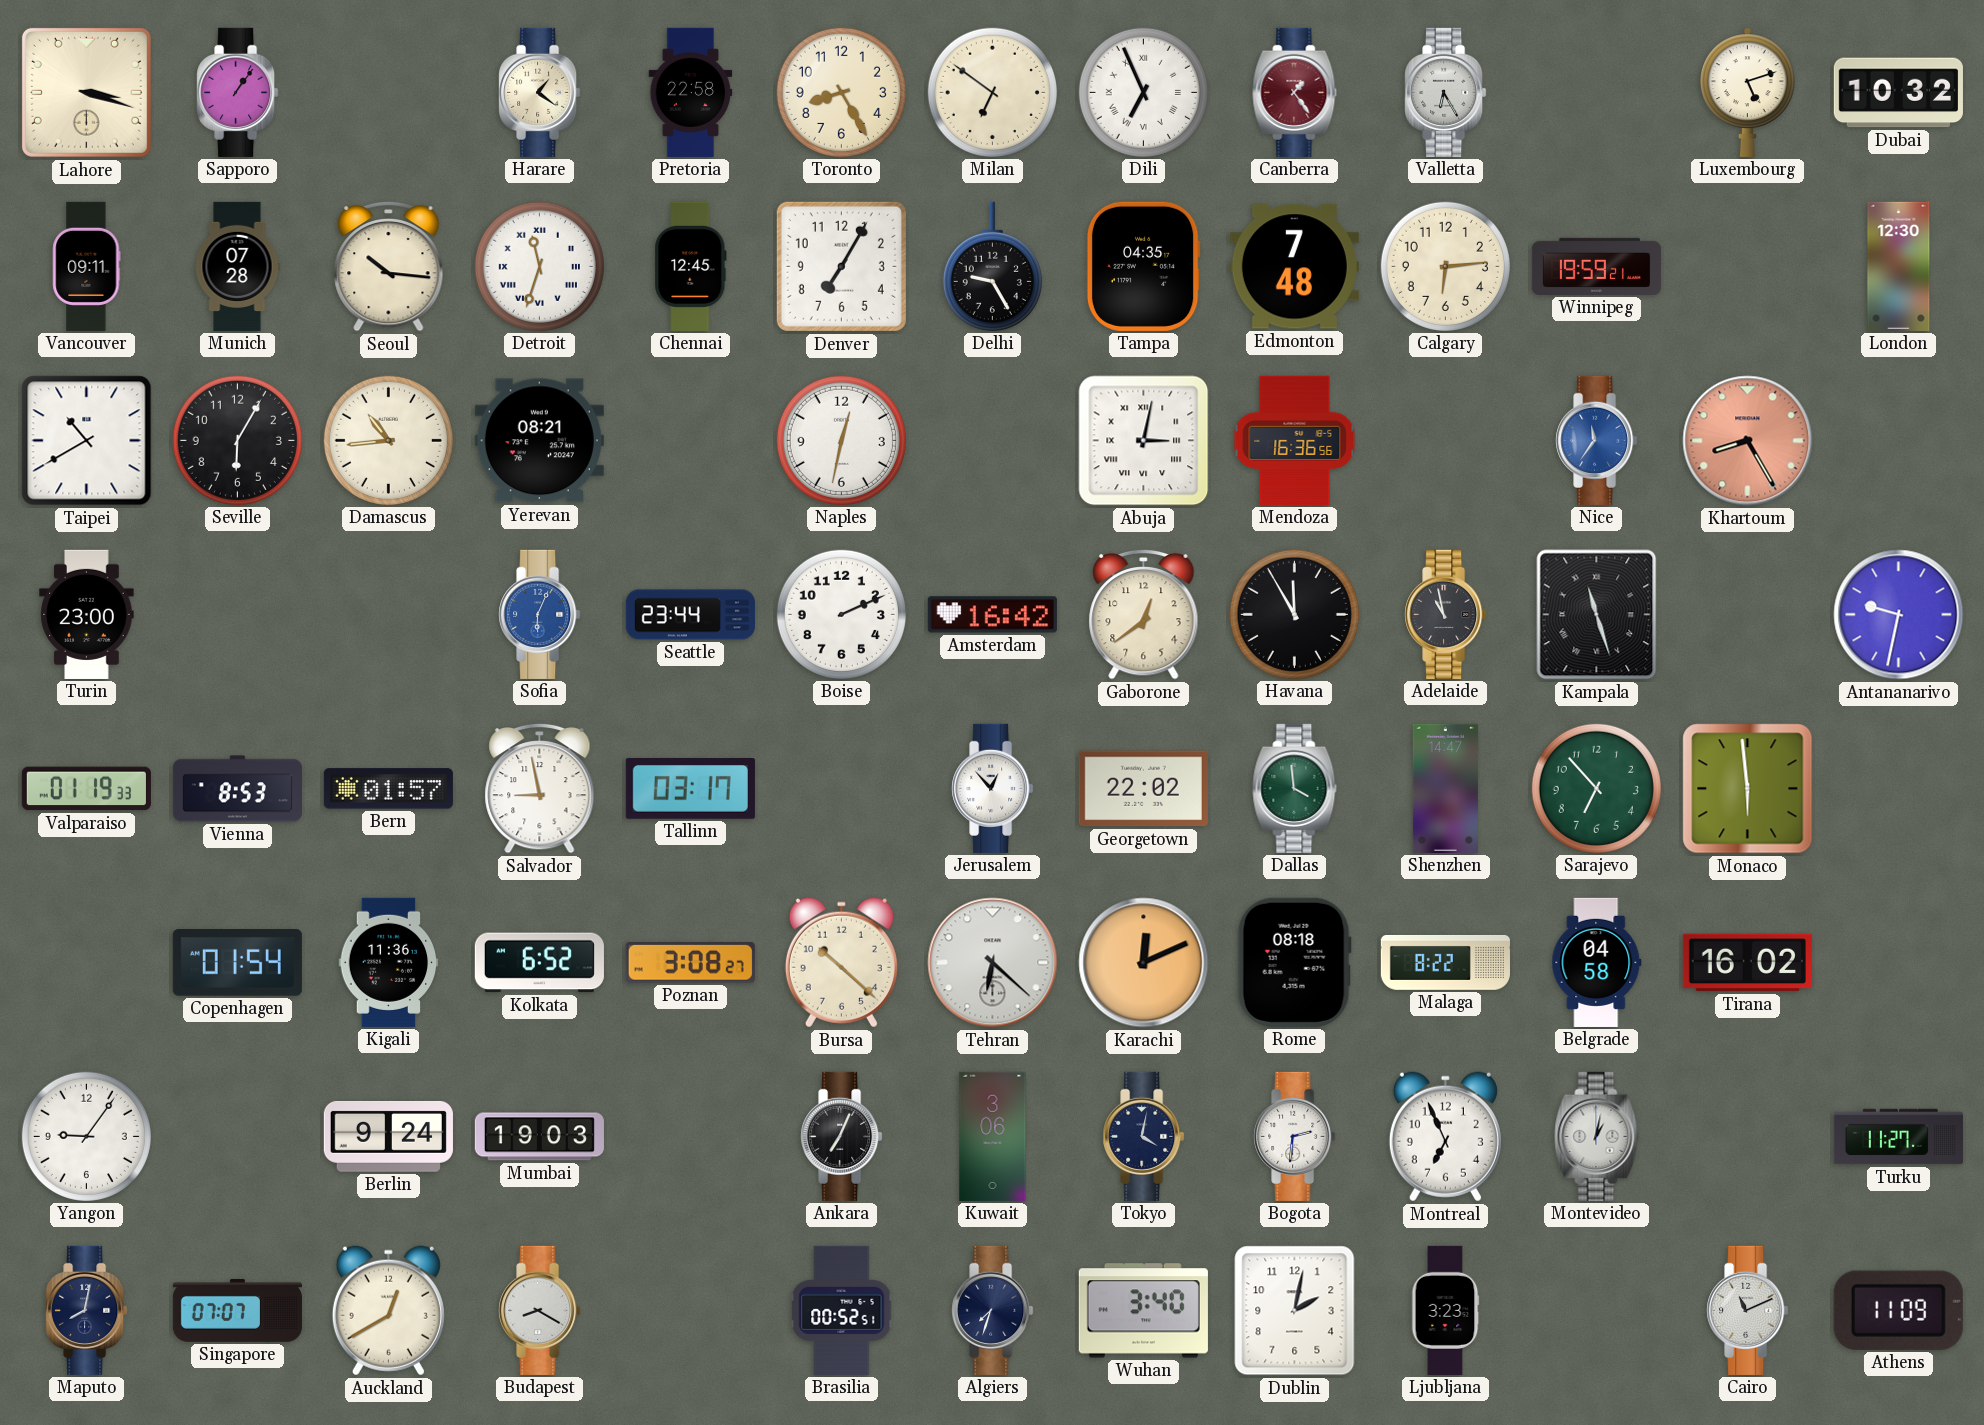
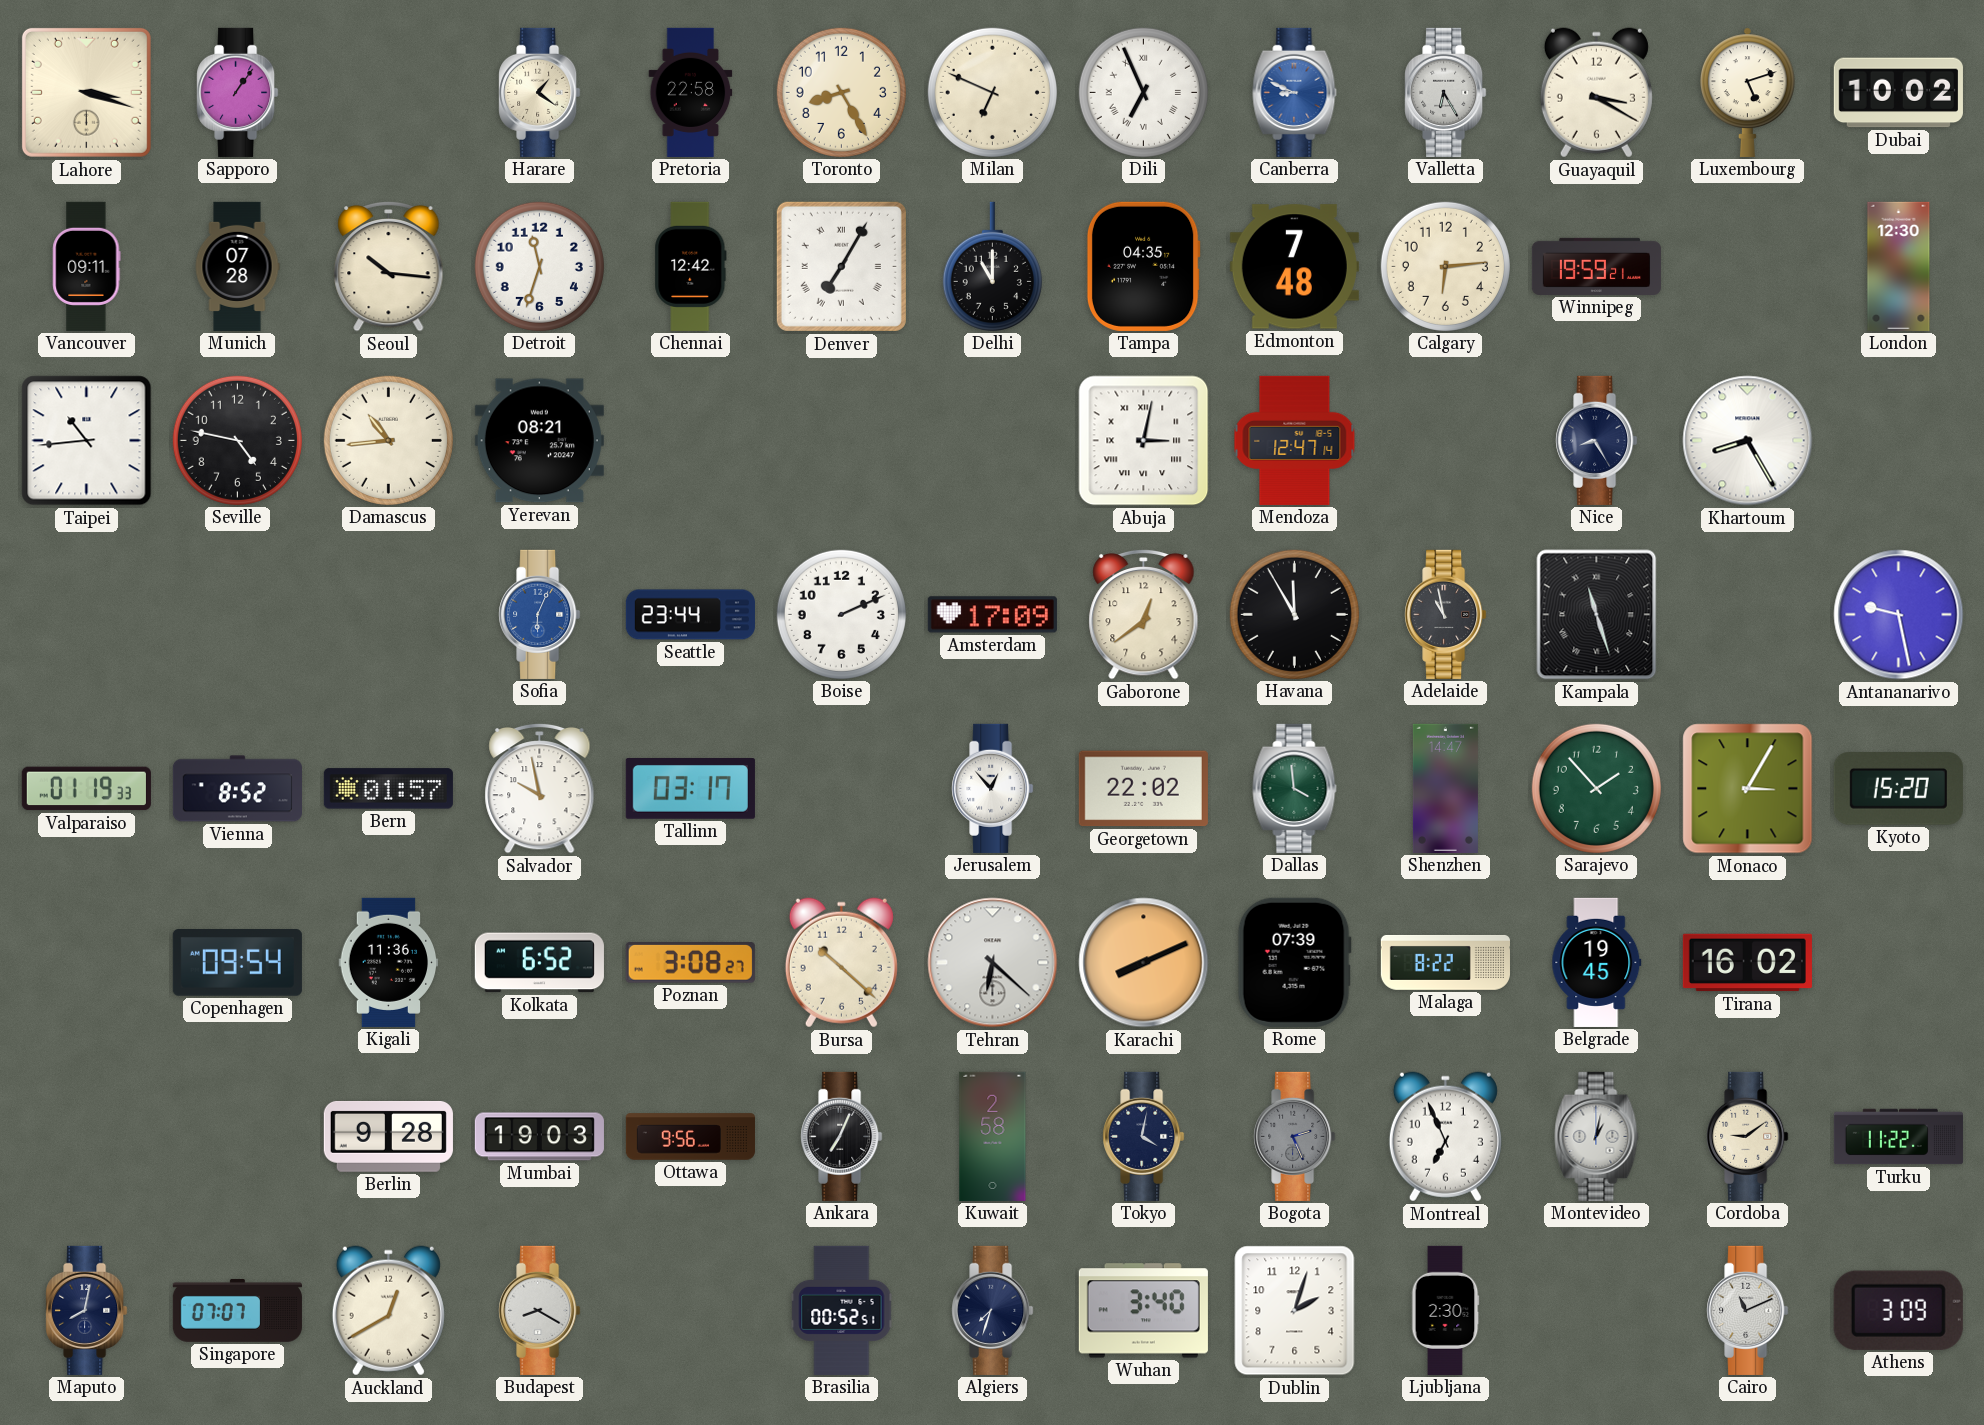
Milan: 6:51 -> 6:49 (992, 92)
Canberra: 1:24 -> 8:49 (1295, 92)
Canberra dial: burgundy -> blue (1295, 92)
Guayaquil: none -> 3:20 (1596, 93)
Dubai: 10:32 -> 10:02 (1898, 93)
Detroit numerals: Roman -> Arabic (539, 266)
Chennai: 12:45 -> 12:42 (691, 266)
Denver numerals: Arabic -> Roman (841, 266)
Delhi: 9:25 -> 11:00 (992, 266)
Taipei: 10:40 -> 10:44 (87, 441)
Seville: 6:05 -> 4:47 (237, 440)
Naples: 12:32 -> none (841, 440)
Mendoza: 16:36 -> 12:47 (1295, 440)
Nice: 11:36 -> 8:25 (1597, 440)
Nice dial: blue -> navy (1597, 440)
Khartoum dial: salmon -> white (1748, 441)
Turin: 23:00 -> none (87, 614)
Amsterdam: 16:42 -> 17:09 (992, 615)
Antananarivo: 9:32 -> 9:28 (1899, 615)
Vienna: 8:53 -> 8:52 (237, 789)
Salvador: 8:58 -> 9:58 (540, 788)
Sarajevo: 6:53 -> 1:53 (1596, 788)
Monaco: 5:59 -> 3:05 (1748, 789)
Kyoto: none -> 15:20 (1898, 789)
Copenhagen: 01:54 -> 09:54 (237, 963)
Karachi: 12:11 -> 8:11 (1144, 963)
Rome: 08:18 -> 07:39 (1294, 962)
Belgrade: 04:58 -> 19:45 (1597, 962)
Yangon: 9:06 -> none (86, 1136)
Berlin: 9:24 -> 9:28 (388, 1136)
Ottawa: none -> 9:56 (690, 1137)
Kuwait: 3:06 -> 2:58 (993, 1136)
Bogota: 2:31 -> 2:26 (1295, 1136)
Bogota dial: white -> grey (1295, 1136)
Cordoba: none -> 9:09 (1748, 1136)
Turku: 11:27 -> 11:22 (1898, 1137)
Dublin: 2:02 -> 2:03 (1295, 1311)
Ljubljana: 3:23 -> 2:30 (1445, 1310)
Athens: 11:09 -> 3:09 (1898, 1310)
